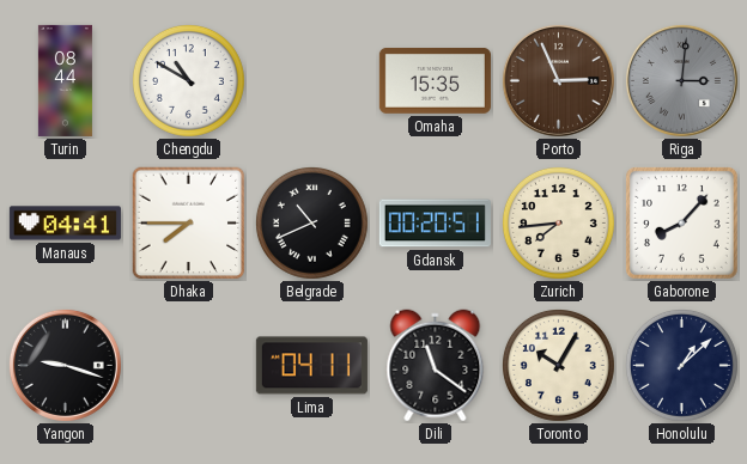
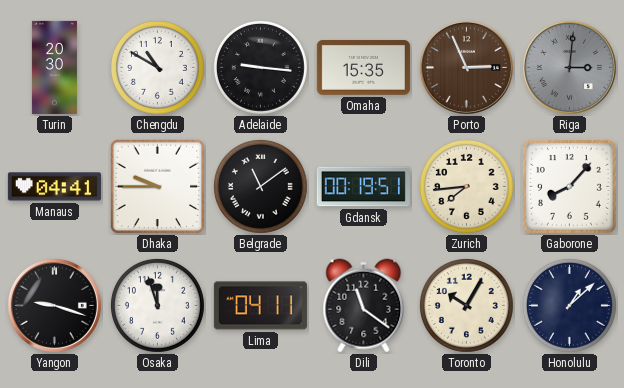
Turin: 08:44 -> 20:30 (54, 67)
Adelaide: none -> 9:16 (260, 67)
Dhaka: 7:45 -> 9:45 (158, 187)
Belgrade: 10:41 -> 11:09 (260, 186)
Gdansk: 00:20 -> 00:19 (363, 187)
Osaka: none -> 11:57 (157, 305)
